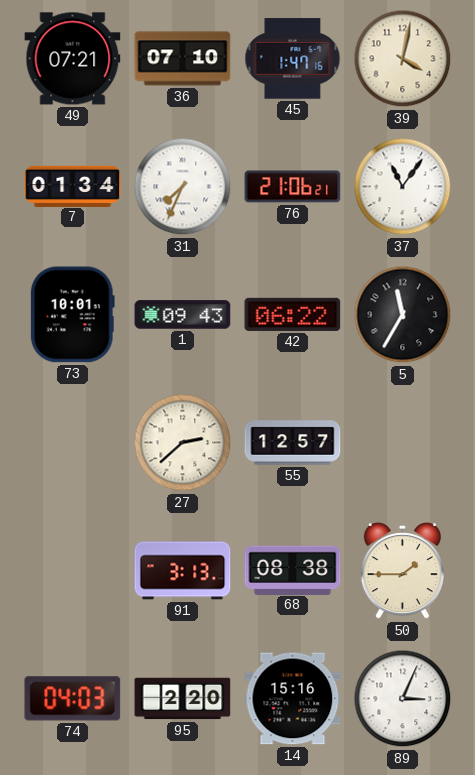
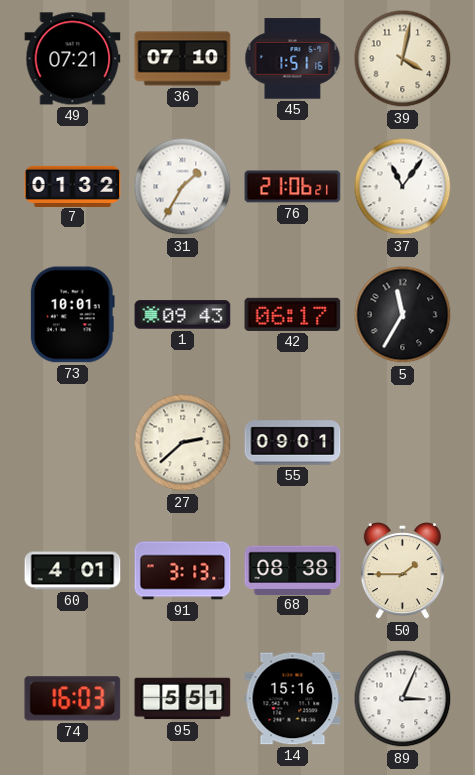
45: 1:47 -> 1:51 (293, 59)
7: 01:34 -> 01:32 (73, 186)
31: 7:34 -> 1:35 (183, 187)
42: 06:22 -> 06:17 (293, 314)
55: 12:57 -> 09:01 (293, 443)
60: none -> 4:01 (73, 571)
74: 04:03 -> 16:03 (73, 699)
95: 2:20 -> 5:51 (183, 699)
